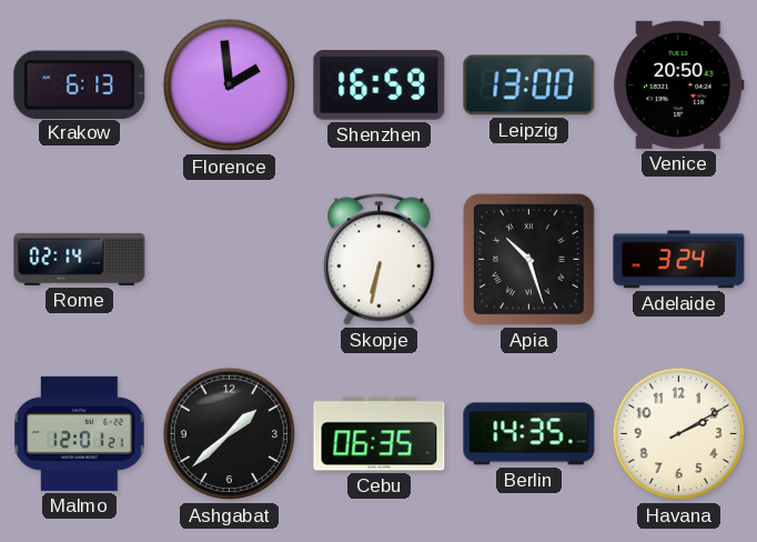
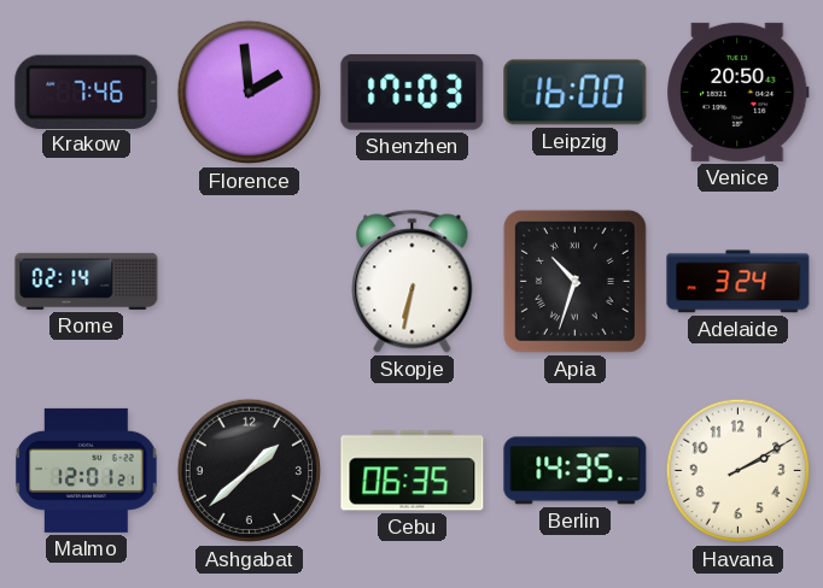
Krakow: 6:13 -> 7:46 (87, 92)
Shenzhen: 16:59 -> 17:03 (413, 93)
Leipzig: 13:00 -> 16:00 (576, 93)
Apia: 10:27 -> 10:33 (574, 281)
